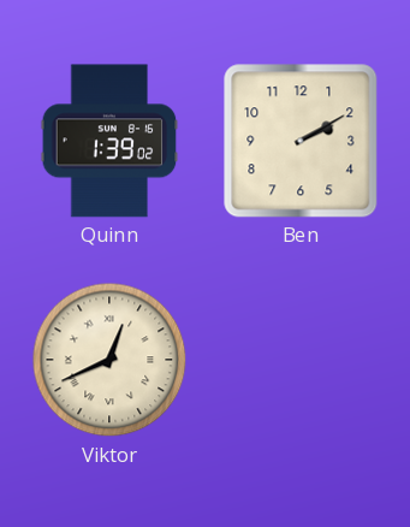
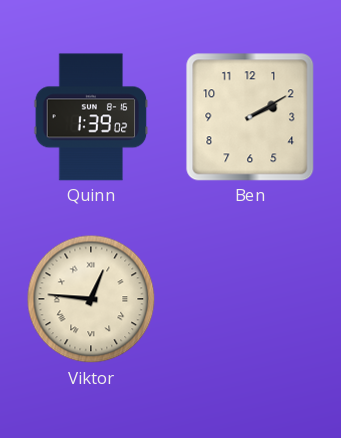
Viktor: 12:41 -> 12:46 (91, 299)
